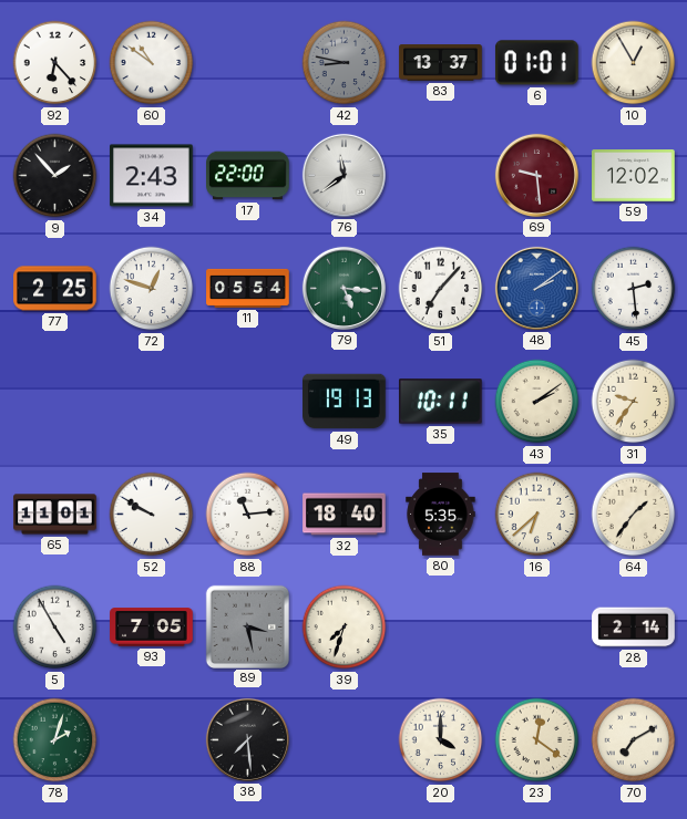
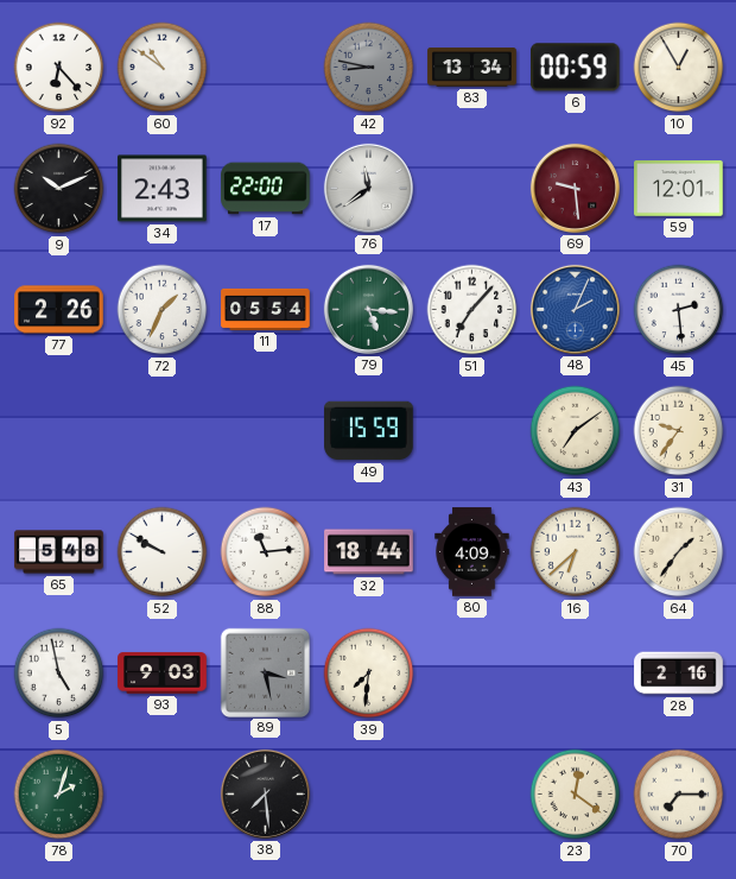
83: 13:37 -> 13:34 (472, 68)
6: 01:01 -> 00:59 (576, 68)
9: 1:53 -> 10:11 (59, 189)
59: 12:02 -> 12:01 (679, 189)
77: 2:25 -> 2:26 (59, 310)
72: 12:48 -> 1:34 (163, 310)
48: 2:09 -> 2:04 (575, 309)
49: 19:13 -> 15:59 (369, 431)
35: 10:11 -> none (441, 402)
43: 2:09 -> 7:09 (576, 431)
65: 11:01 -> 5:48 (59, 552)
32: 18:40 -> 18:44 (369, 552)
80: 5:35 -> 4:09 (472, 552)
5: 4:55 -> 4:58 (59, 674)
93: 7:05 -> 9:03 (163, 674)
39: 7:33 -> 7:31 (369, 674)
28: 2:14 -> 2:16 (679, 674)
20: 4:00 -> none (441, 740)
70: 7:10 -> 7:15 (679, 795)
